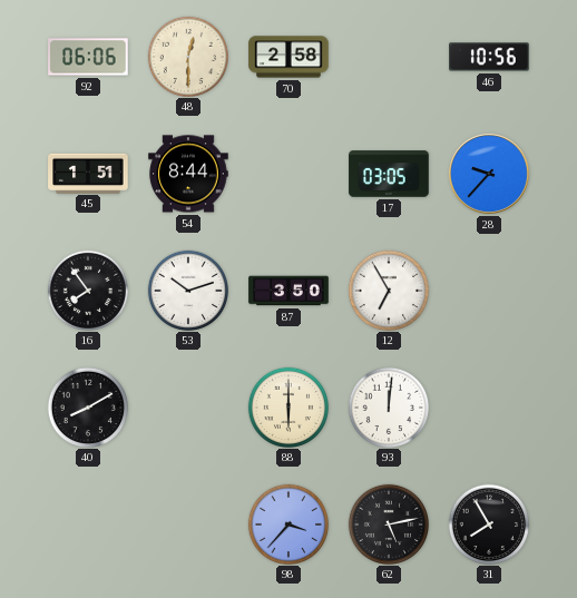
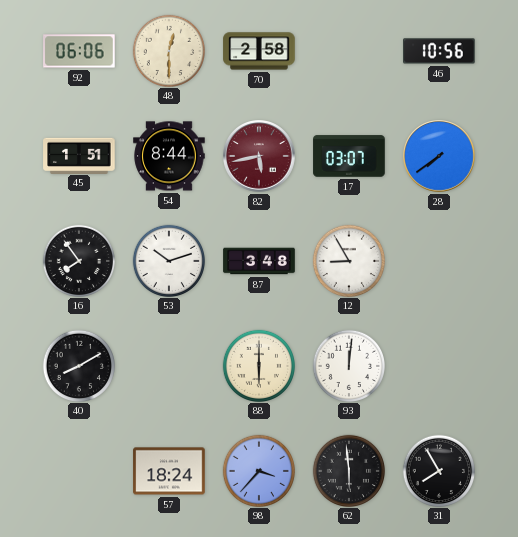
82: none -> 5:43 (259, 156)
17: 03:05 -> 03:07 (349, 156)
28: 9:37 -> 7:39 (439, 156)
87: 3:50 -> 3:48 (259, 261)
12: 6:55 -> 8:55 (348, 260)
57: none -> 18:24 (169, 471)
62: 5:13 -> 5:59 (348, 470)
